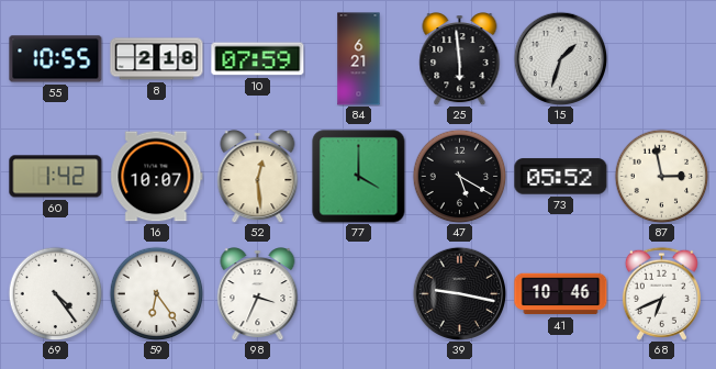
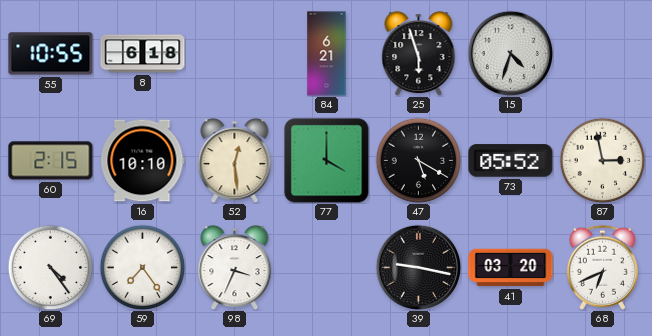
8: 2:18 -> 6:18 (143, 54)
10: 07:59 -> none (258, 59)
25: 5:59 -> 5:57 (419, 54)
15: 1:33 -> 4:33 (510, 53)
60: 1:42 -> 2:15 (51, 161)
16: 10:07 -> 10:10 (143, 161)
59: 6:24 -> 7:24 (142, 267)
41: 10:46 -> 03:20 (511, 268)
